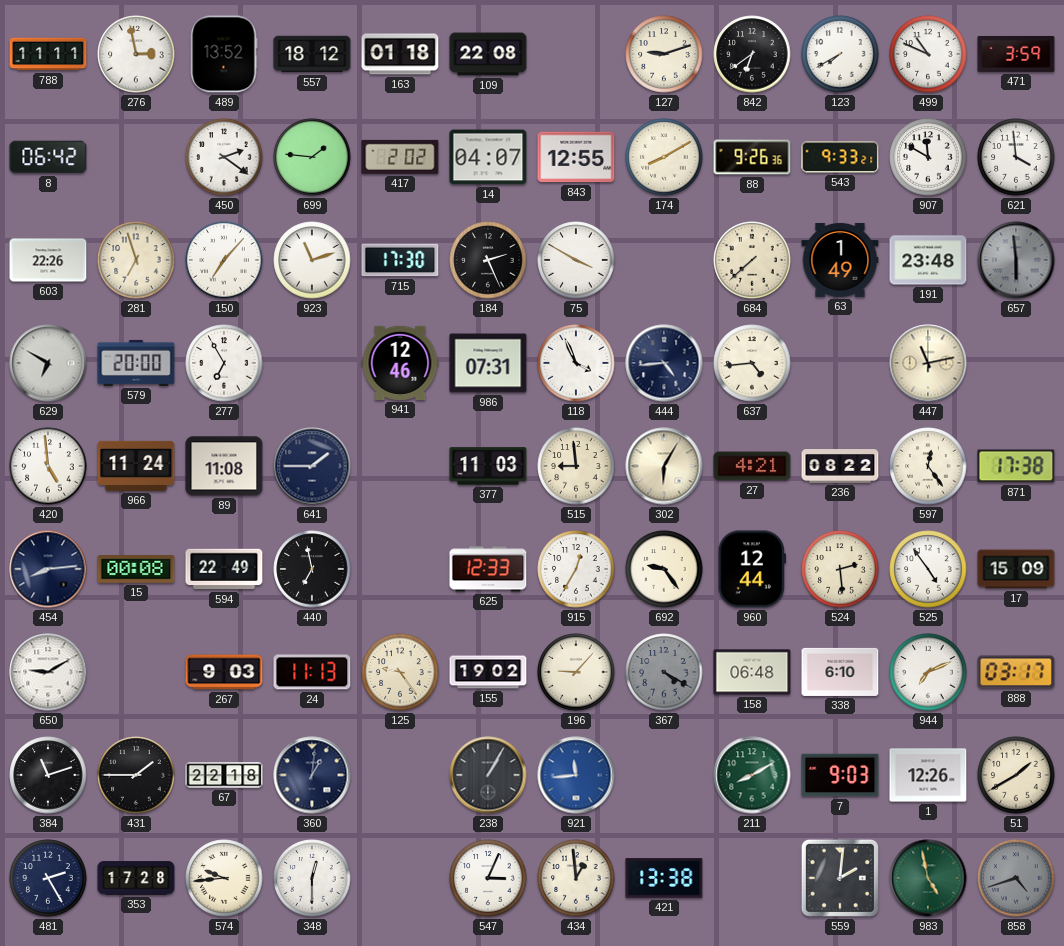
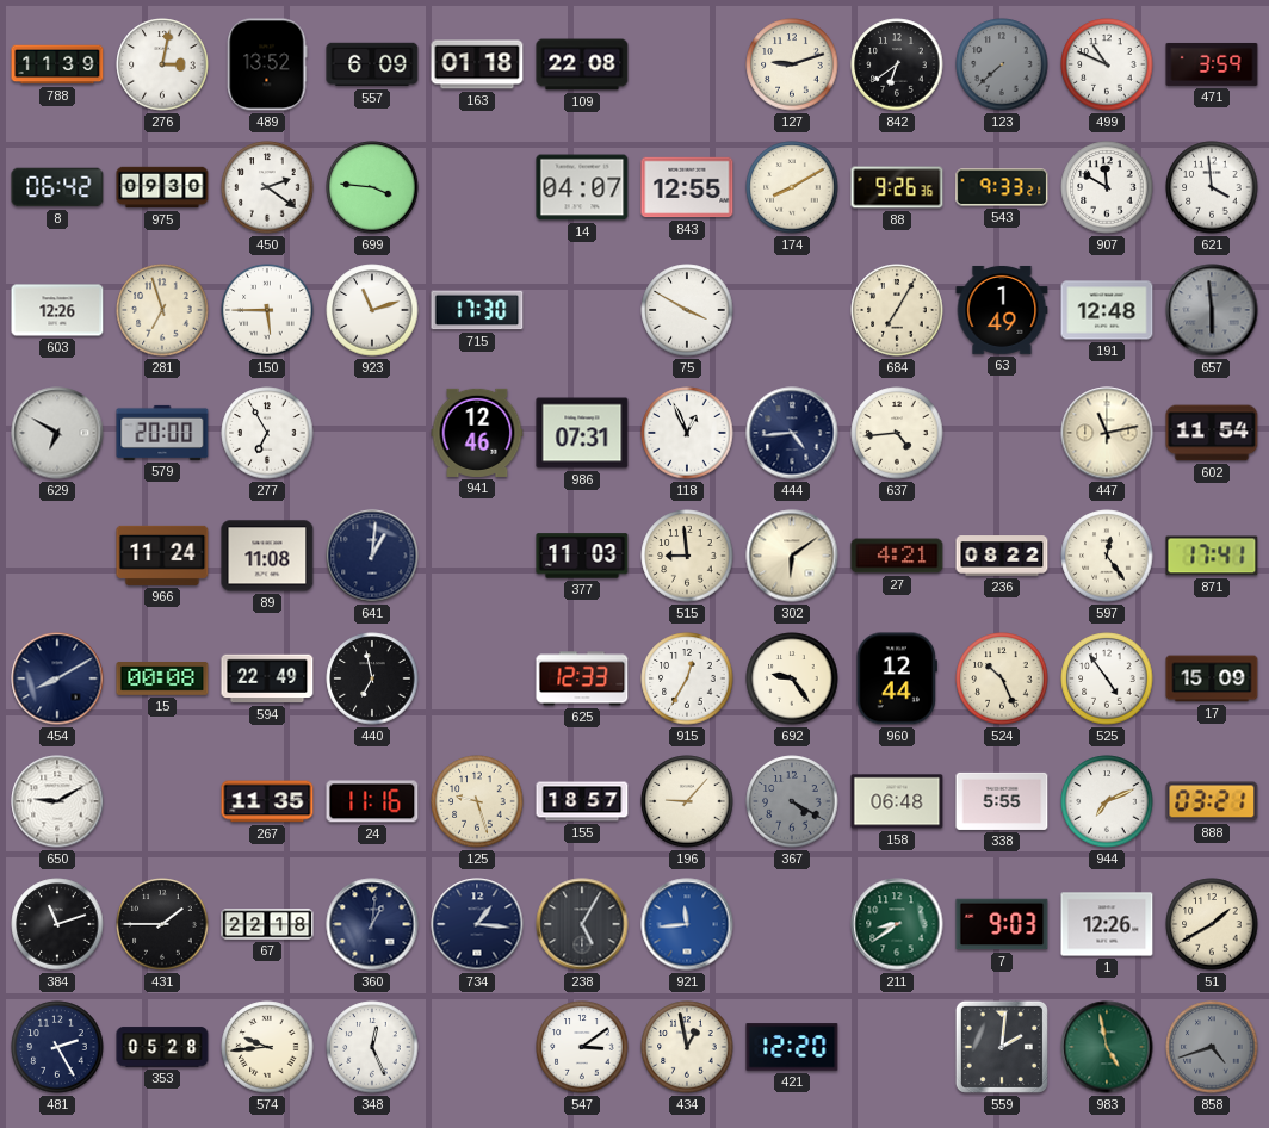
788: 11:11 -> 11:39 (57, 64)
276: 2:58 -> 3:02 (162, 64)
557: 18:12 -> 6:09 (372, 64)
123: 7:40 -> 7:38 (1002, 64)
123 dial: white -> grey (1002, 64)
975: none -> 09:30 (162, 187)
699: 1:46 -> 3:46 (372, 187)
417: 2:02 -> none (400, 157)
603: 22:26 -> 12:26 (57, 310)
150: 7:07 -> 5:45 (267, 310)
184: 2:26 -> none (488, 260)
684: 7:38 -> 7:05 (897, 310)
191: 23:48 -> 12:48 (1107, 310)
118: 3:56 -> 12:56 (687, 433)
602: none -> 11:54 (1212, 433)
420: 4:59 -> none (48, 466)
641: 1:45 -> 1:01 (372, 556)
302: 6:05 -> 6:09 (792, 556)
871: 17:38 -> 17:41 (1212, 556)
454: 8:14 -> 8:10 (57, 678)
524: 2:29 -> 10:26 (1002, 678)
267: 9:03 -> 11:35 (267, 801)
24: 11:13 -> 11:16 (372, 801)
125: 9:24 -> 9:27 (477, 801)
155: 19:02 -> 18:57 (582, 801)
338: 6:10 -> 5:55 (1002, 801)
888: 03:17 -> 03:21 (1212, 801)
734: none -> 1:16 (477, 924)
238: 1:05 -> 5:05 (582, 924)
211: 8:10 -> 8:39 (897, 924)
353: 17:28 -> 05:28 (162, 1047)
348: 12:30 -> 12:26 (372, 1047)
547: 3:04 -> 3:09 (582, 1047)
434: 12:59 -> 12:58 (687, 1047)
421: 13:38 -> 12:20 (792, 1047)
